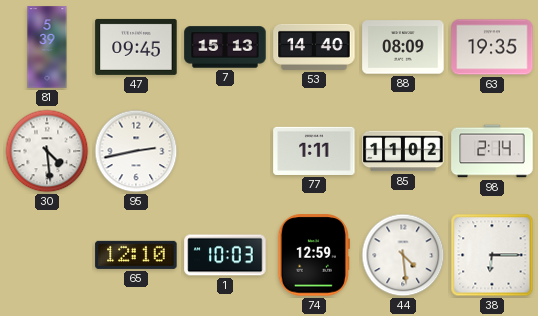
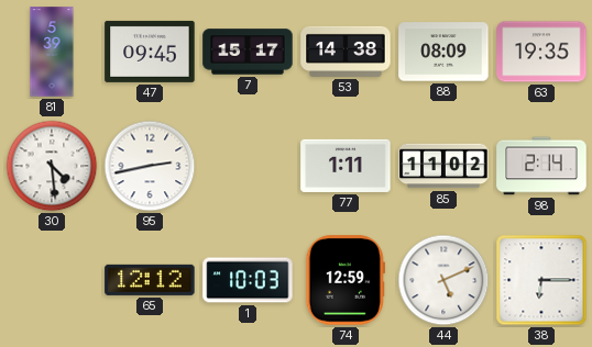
7: 15:13 -> 15:17 (248, 52)
53: 14:40 -> 14:38 (346, 52)
65: 12:10 -> 12:12 (150, 280)
44: 4:29 -> 5:11 (443, 280)
